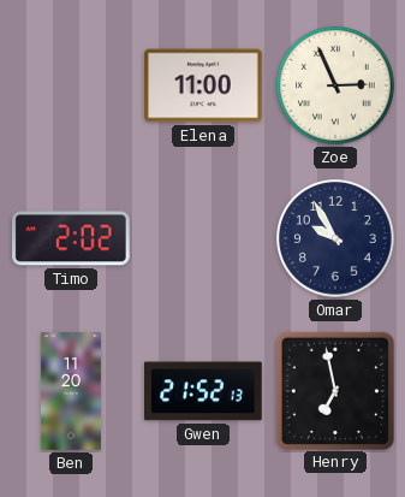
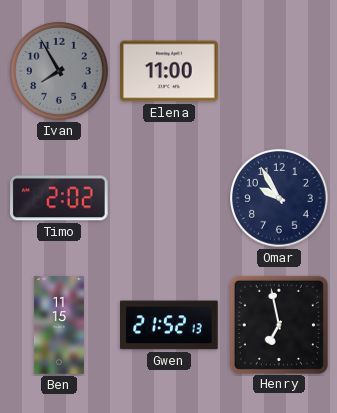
Ivan: none -> 7:55 (60, 72)
Zoe: 2:56 -> none (336, 87)
Ben: 11:20 -> 11:15 (59, 325)
